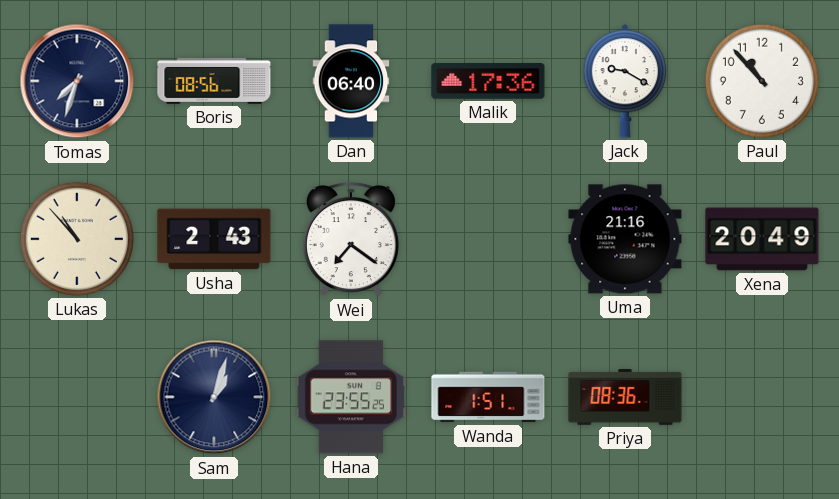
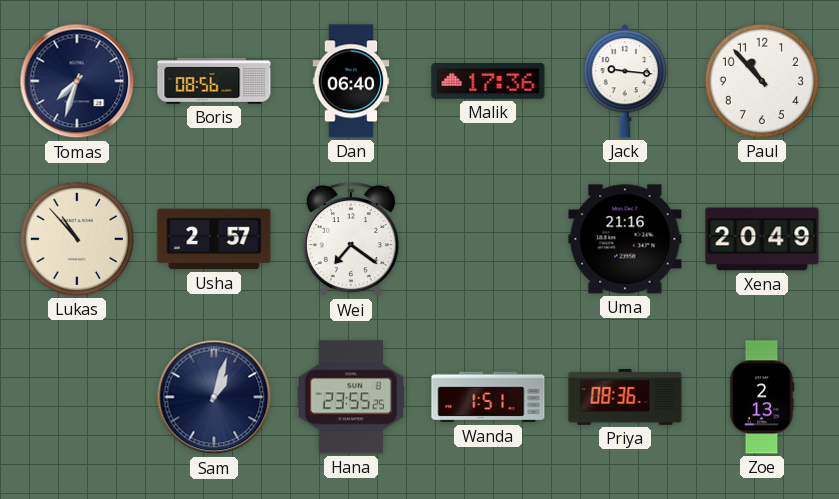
Jack: 9:20 -> 9:16 (625, 81)
Usha: 2:43 -> 2:57 (214, 239)
Zoe: none -> 2:13 (762, 397)
